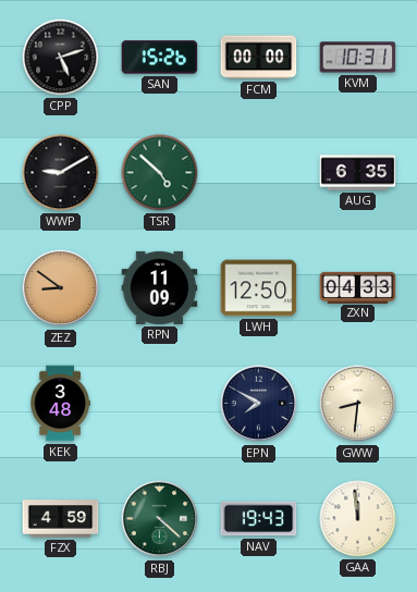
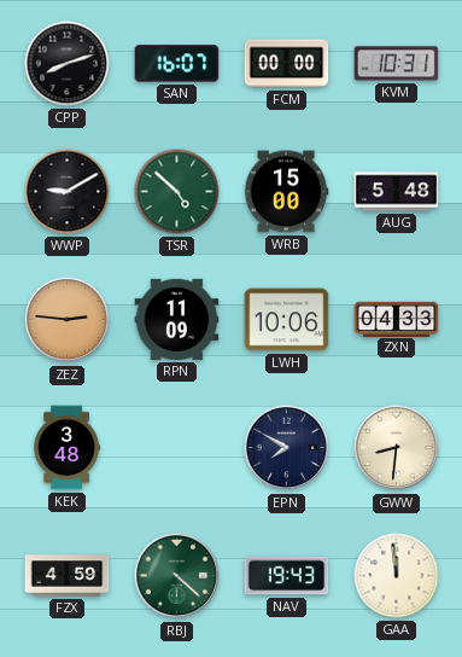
CPP: 5:12 -> 8:12 (68, 64)
SAN: 15:26 -> 16:07 (177, 64)
WRB: none -> 15:00 (286, 192)
AUG: 6:35 -> 5:48 (397, 192)
ZEZ: 8:51 -> 2:46 (68, 320)
LWH: 12:50 -> 10:06 (287, 320)
